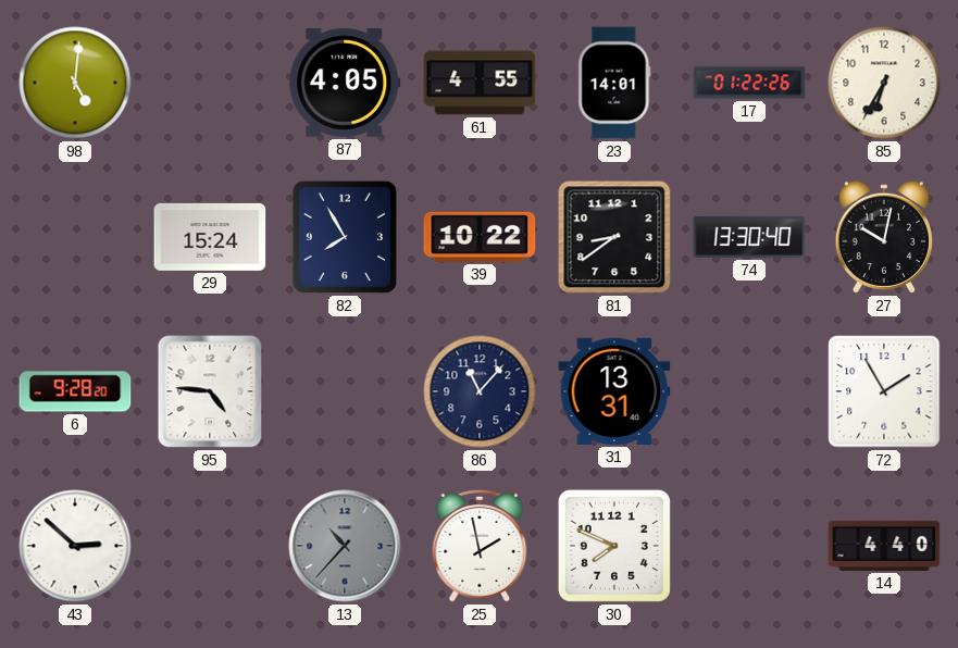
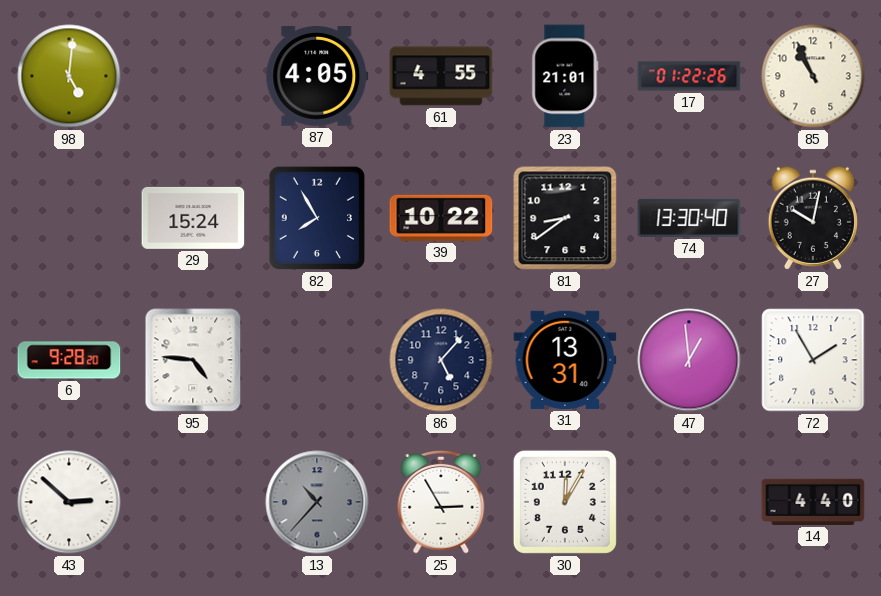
23: 14:01 -> 21:01 (565, 76)
85: 6:35 -> 10:56 (813, 76)
86: 11:07 -> 5:07 (441, 360)
47: none -> 12:59 (689, 360)
25: 1:58 -> 2:55 (441, 502)
30: 7:49 -> 12:05 (565, 502)
